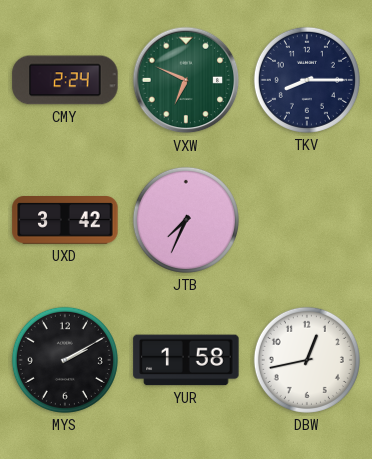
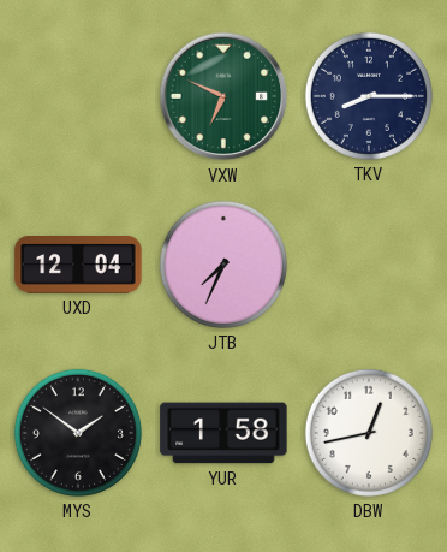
CMY: 2:24 -> none (65, 80)
UXD: 3:42 -> 12:04 (78, 266)
MYS: 2:10 -> 1:51 (78, 433)
